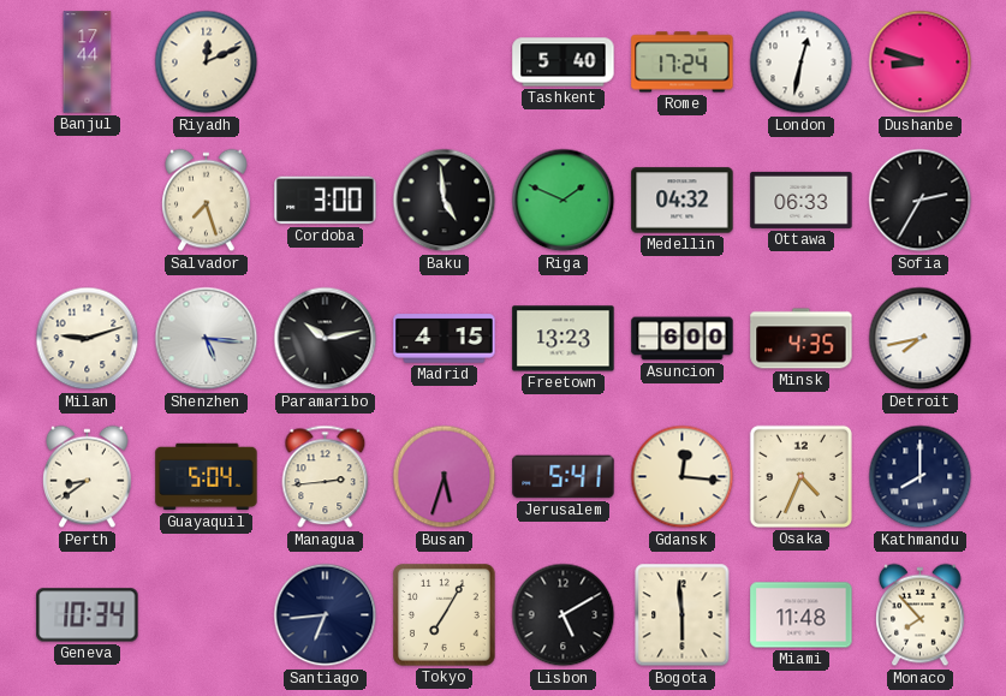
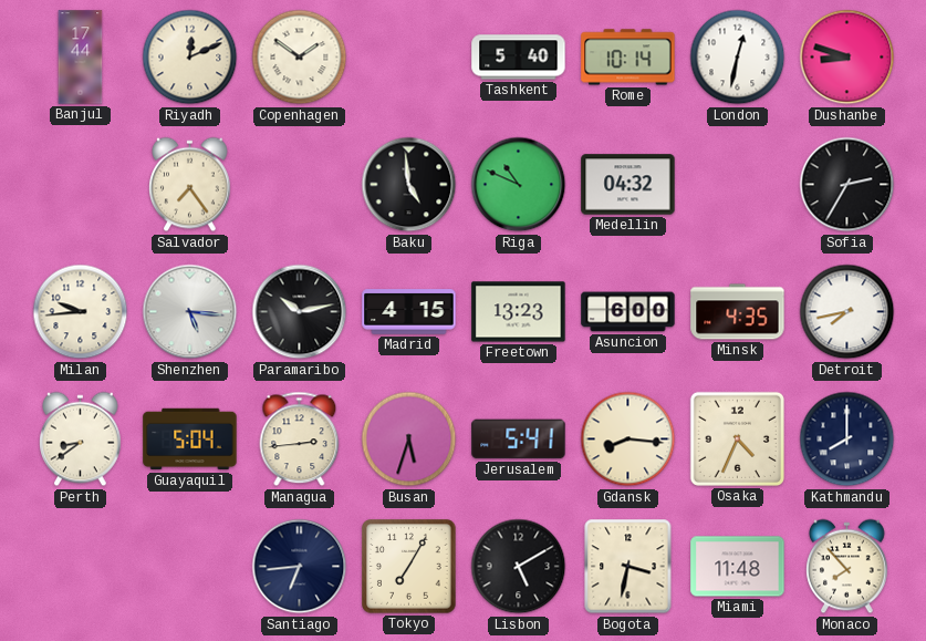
Copenhagen: none -> 1:51 (300, 58)
Rome: 17:24 -> 10:14 (628, 58)
Salvador: 7:27 -> 7:24 (190, 185)
Cordoba: 3:00 -> none (326, 201)
Riga: 1:49 -> 10:49 (519, 185)
Ottawa: 06:33 -> none (802, 200)
Milan: 9:12 -> 9:44 (81, 312)
Gdansk: 12:16 -> 8:16 (628, 440)
Geneva: 10:34 -> none (88, 615)
Bogota: 5:59 -> 3:32 (628, 567)
